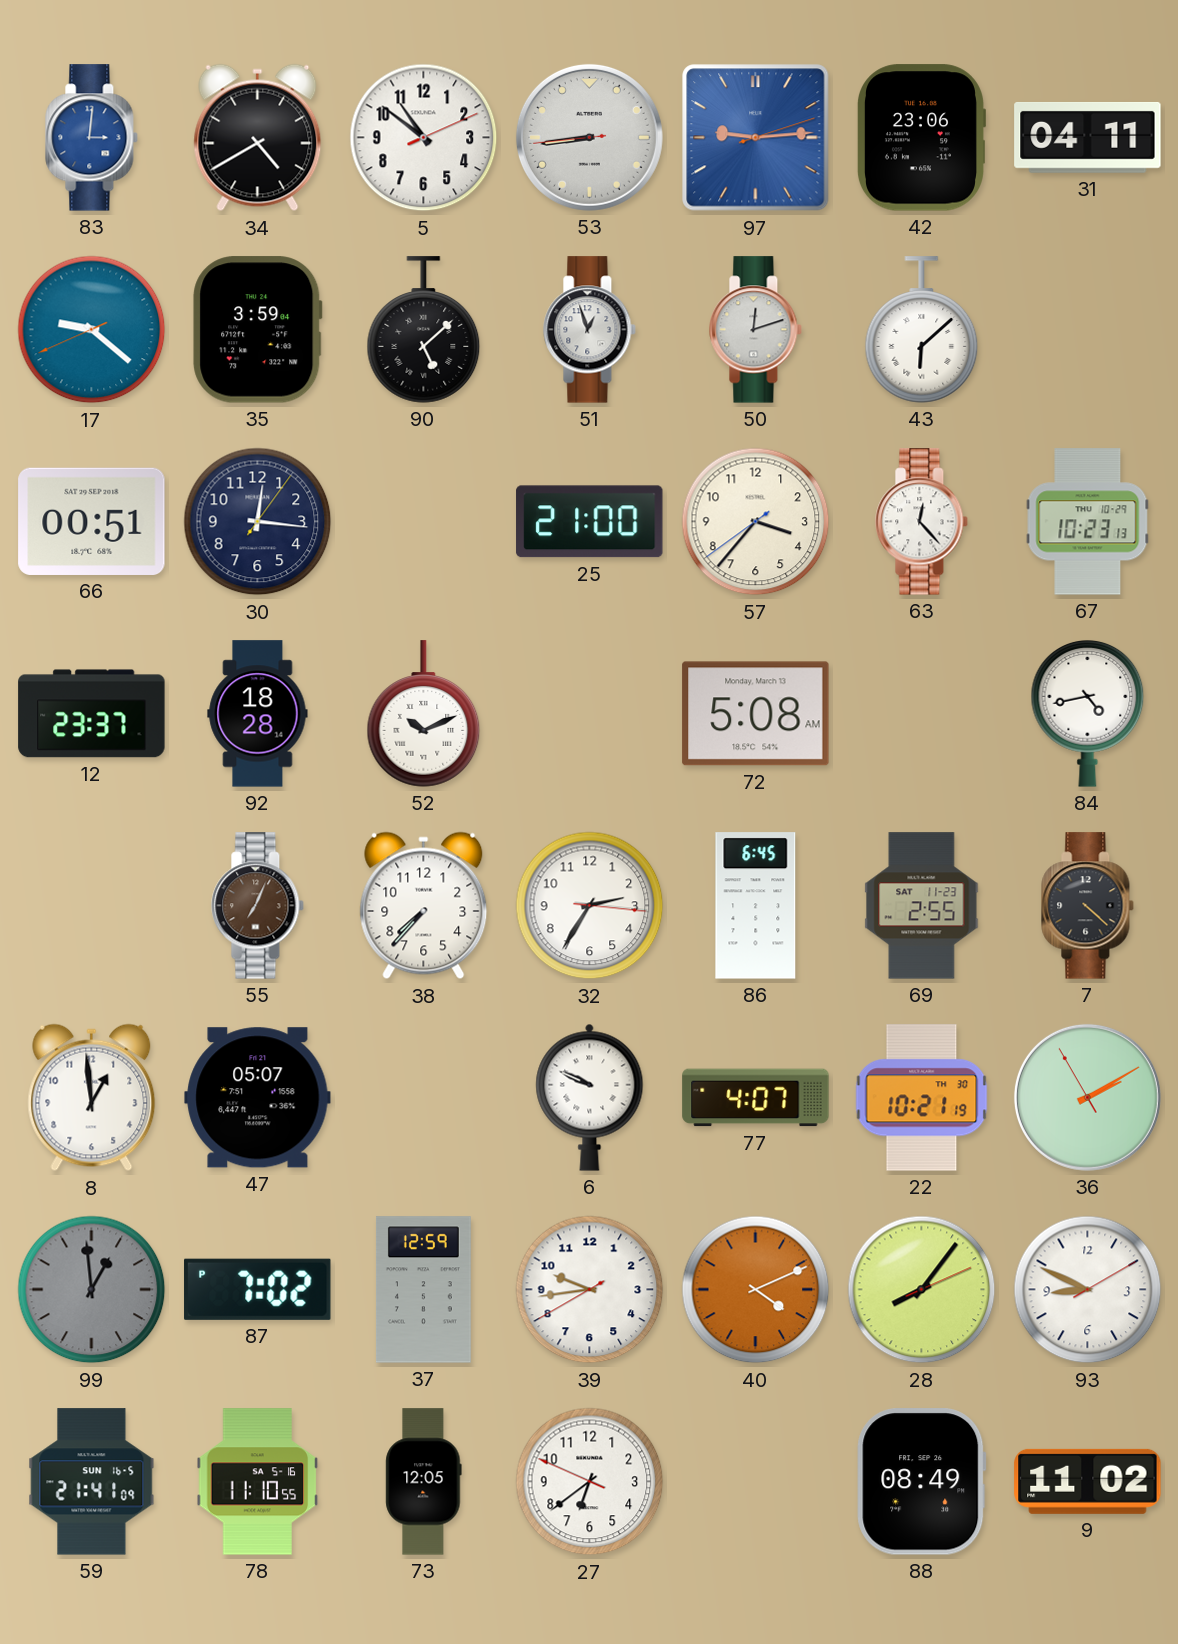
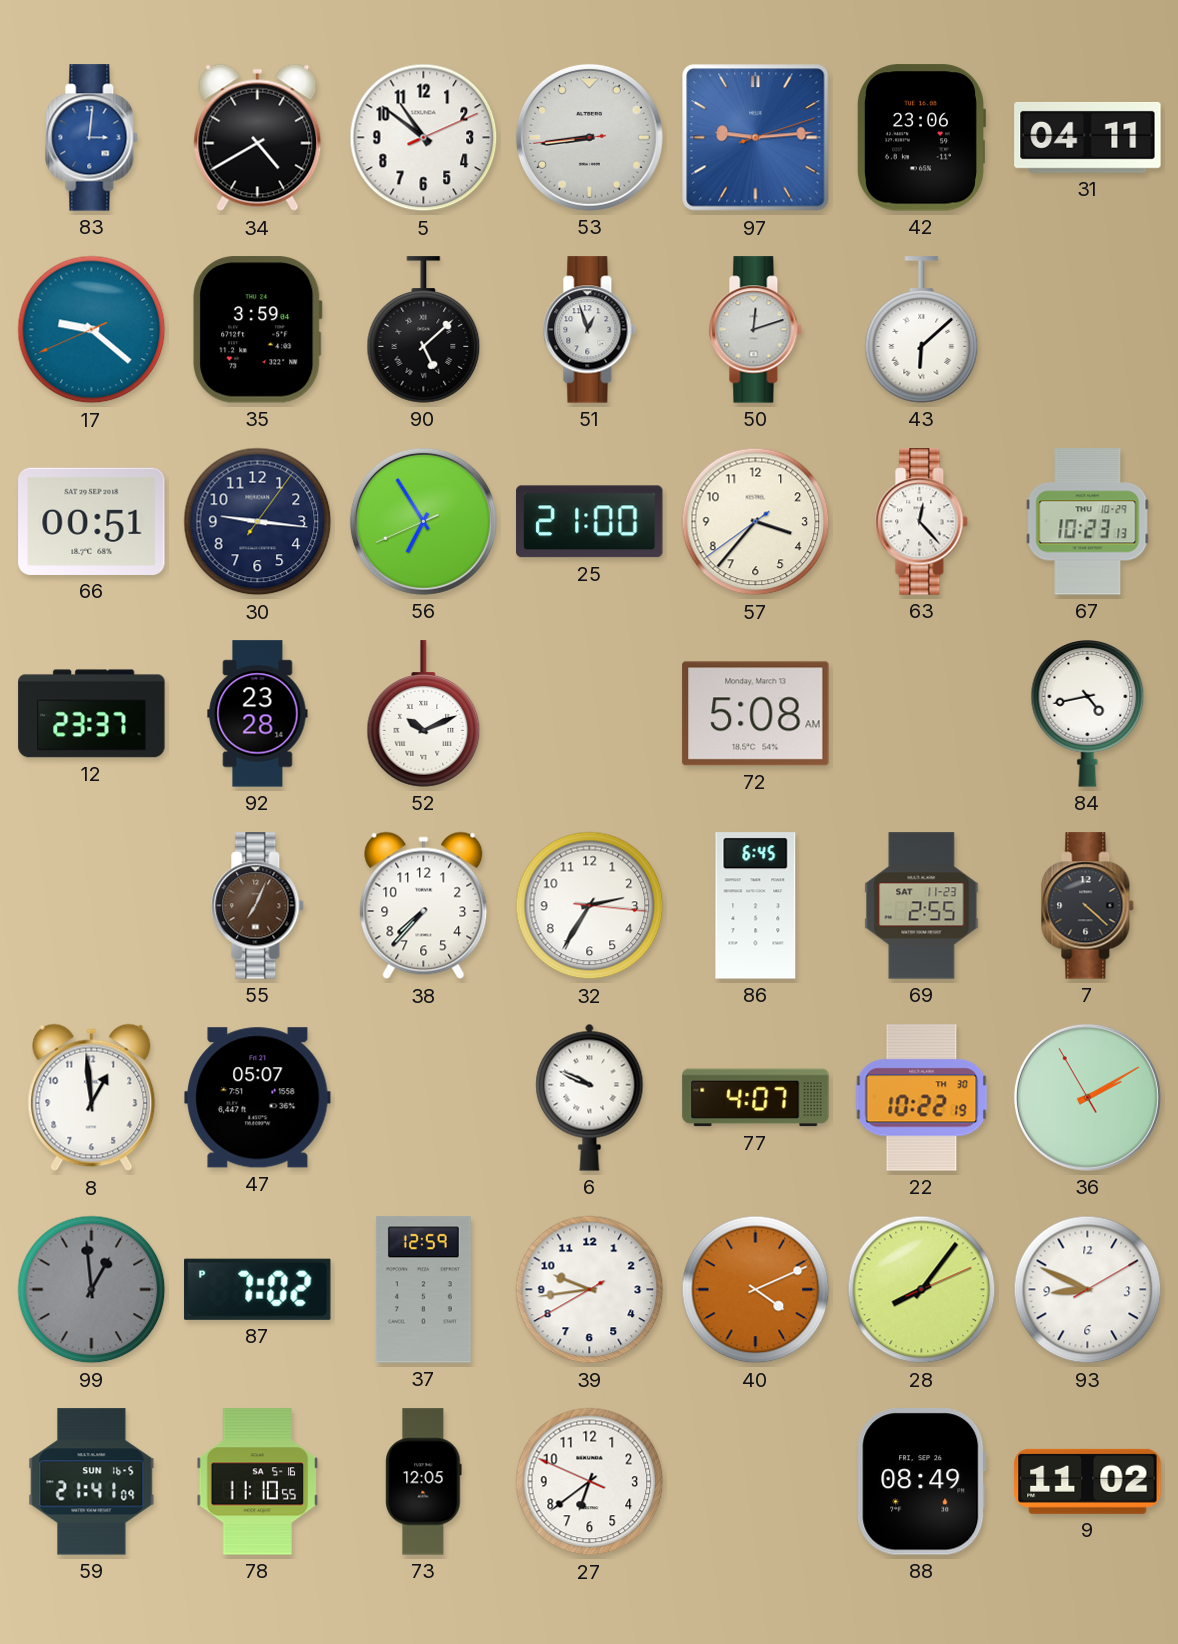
30: 12:16 -> 9:16 (258, 522)
56: none -> 6:54 (423, 521)
92: 18:28 -> 23:28 (258, 714)
22: 10:21 -> 10:22 (922, 1098)
